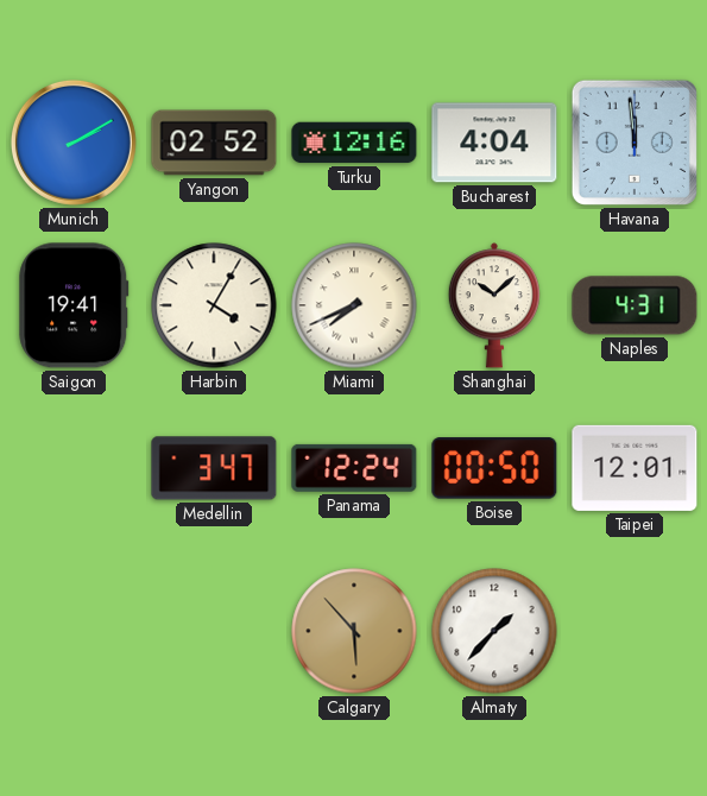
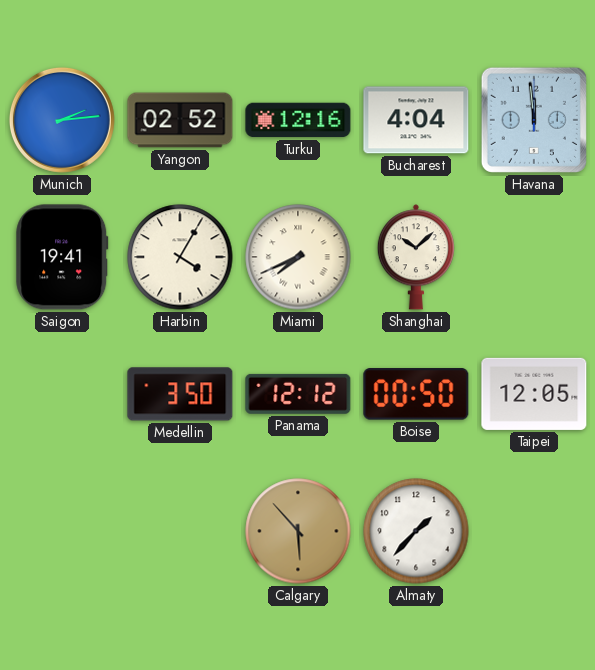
Munich: 2:10 -> 2:14 (62, 120)
Naples: 4:31 -> none (635, 305)
Medellin: 3:47 -> 3:50 (180, 394)
Panama: 12:24 -> 12:12 (298, 394)
Taipei: 12:01 -> 12:05 (534, 394)
